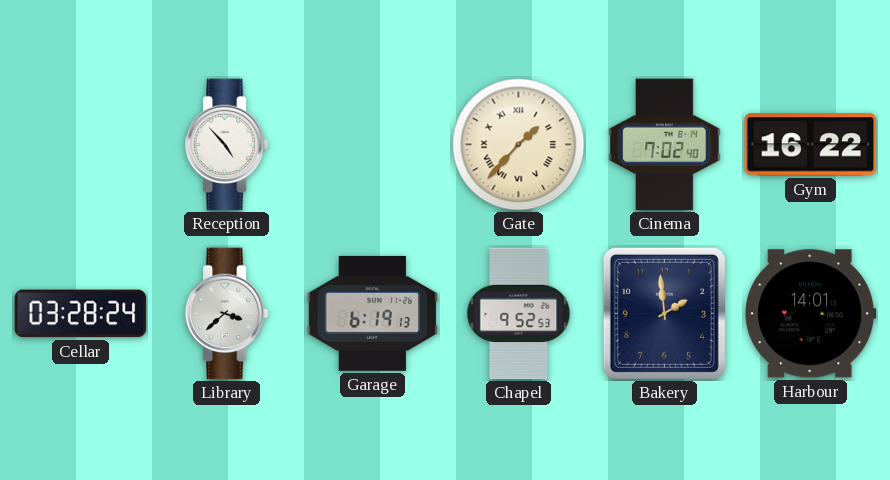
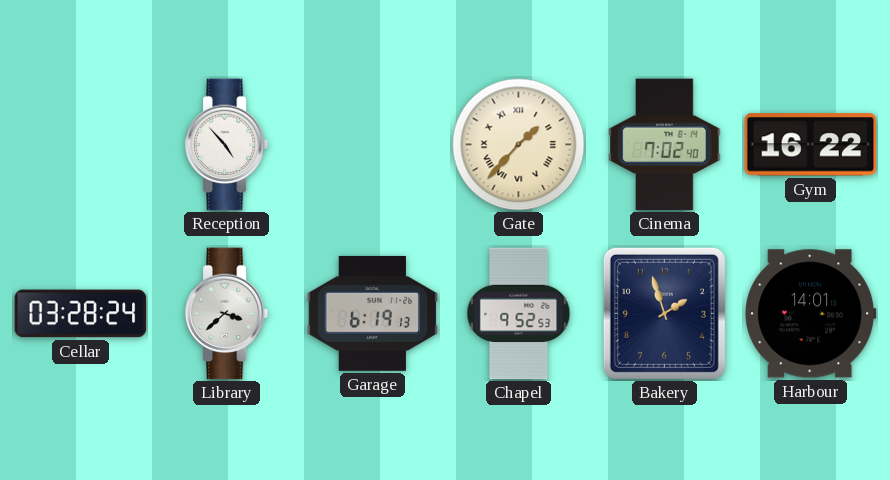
Bakery: 1:59 -> 1:57 (664, 313)
